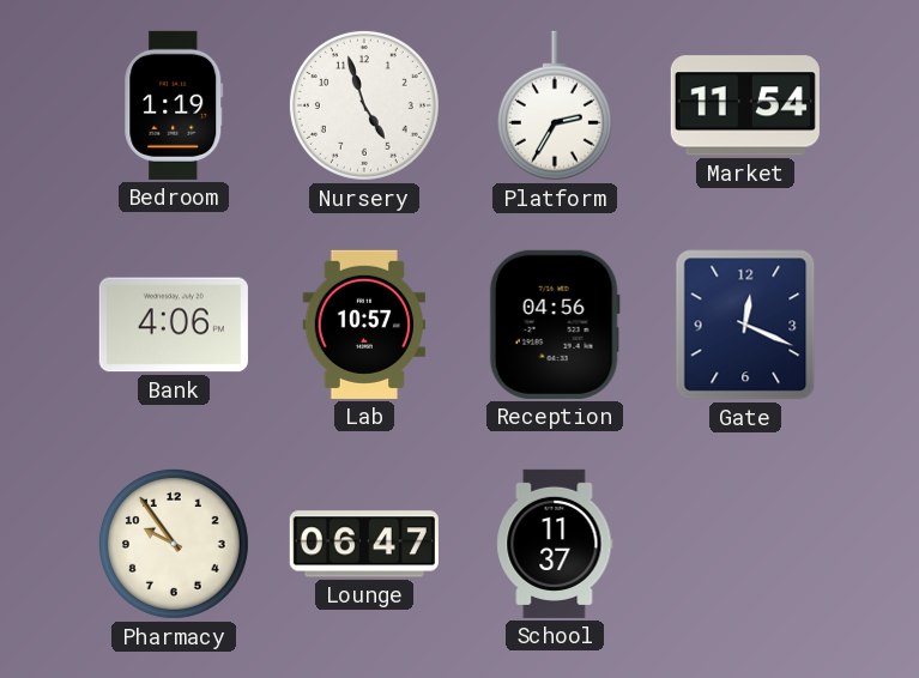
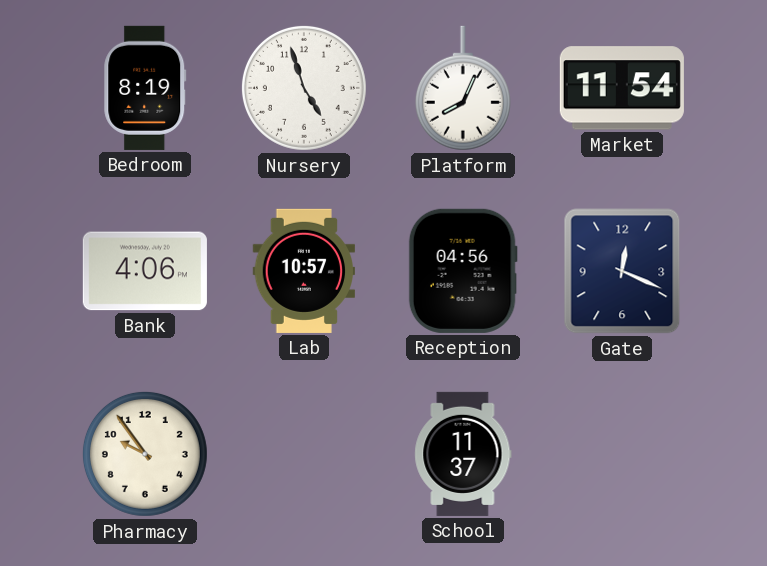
Bedroom: 1:19 -> 8:19 (145, 88)
Platform: 2:35 -> 8:04 (463, 88)
Lounge: 06:47 -> none (364, 544)
